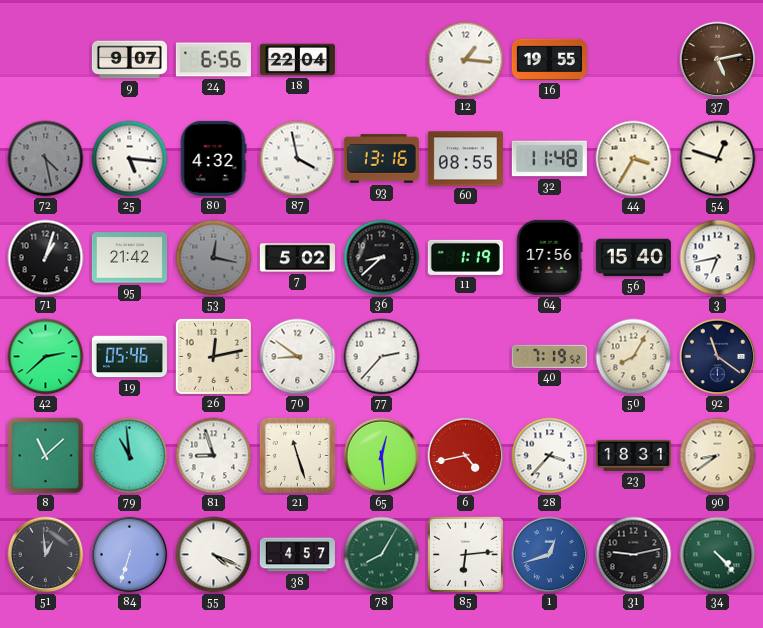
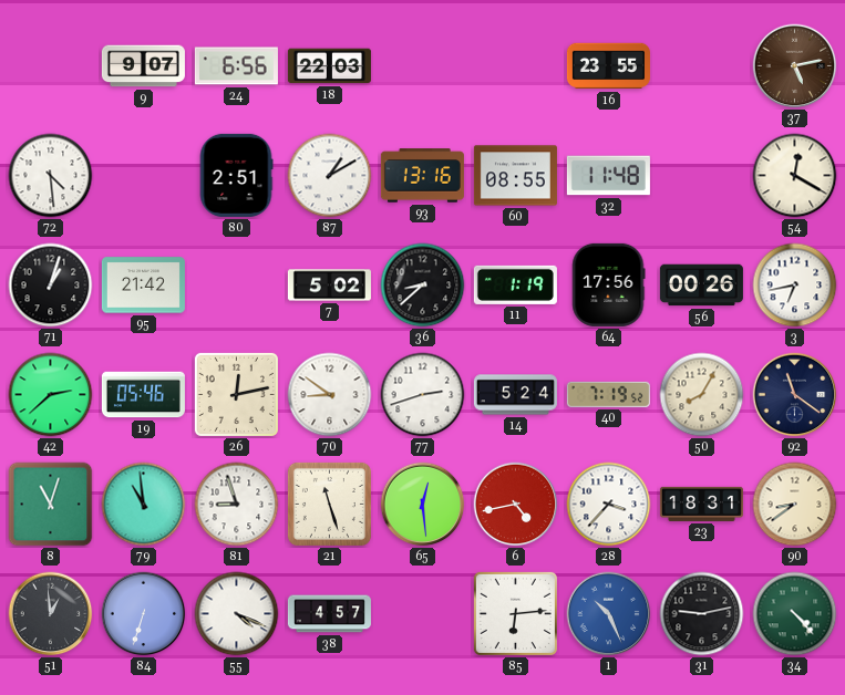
18: 22:04 -> 22:03 (329, 66)
12: 1:16 -> none (466, 60)
16: 19:55 -> 23:55 (608, 66)
72: 4:28 -> 4:29 (51, 176)
72 dial: grey -> white (51, 176)
25: 5:16 -> none (130, 159)
80: 4:32 -> 2:51 (236, 175)
87: 3:58 -> 1:10 (330, 176)
44: 3:35 -> none (634, 159)
54: 12:48 -> 12:20 (795, 176)
53: 12:17 -> none (214, 258)
56: 15:40 -> 00:26 (701, 286)
77: 2:37 -> 2:42 (423, 395)
14: none -> 5:24 (515, 395)
8: 11:08 -> 11:03 (51, 505)
78: 8:05 -> none (382, 555)
1: 12:42 -> 10:26 (609, 614)
